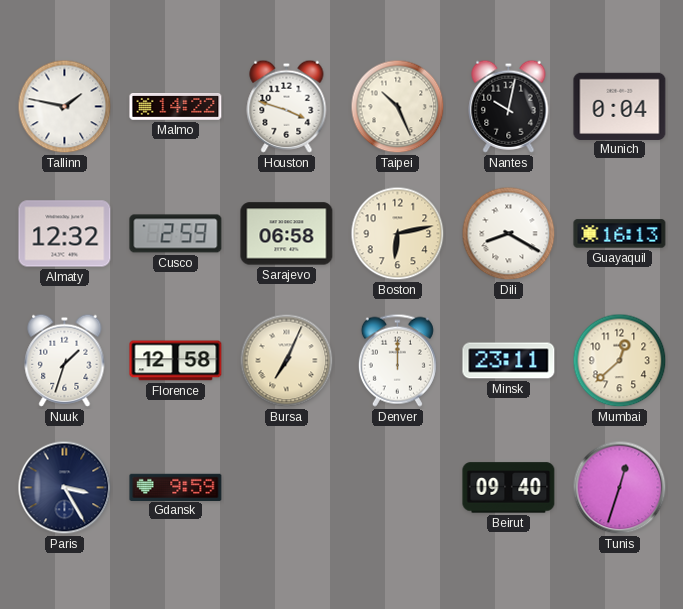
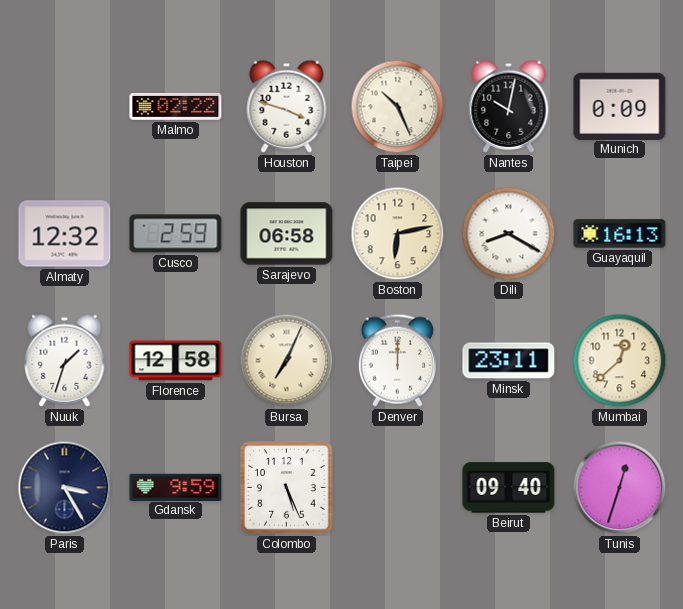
Tallinn: 1:47 -> none (65, 107)
Malmo: 14:22 -> 02:22 (176, 107)
Munich: 0:04 -> 0:09 (620, 106)
Colombo: none -> 5:26 (287, 488)
